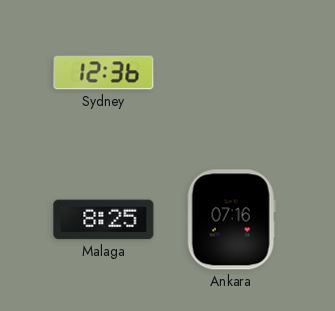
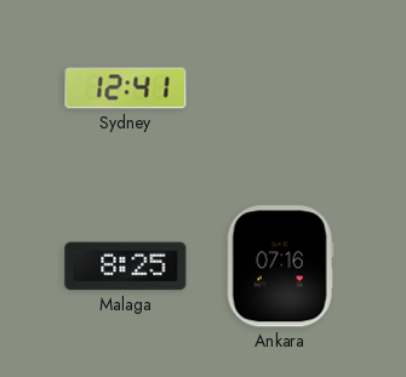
Sydney: 12:36 -> 12:41 (126, 88)
